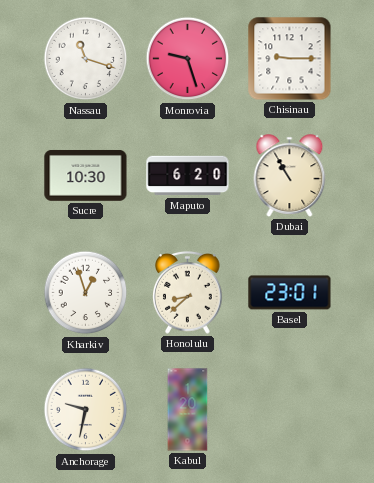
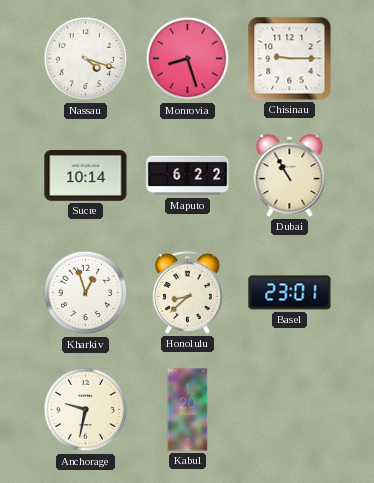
Nassau: 11:18 -> 4:18 (86, 59)
Monrovia: 9:27 -> 8:27 (188, 59)
Sucre: 10:30 -> 10:14 (86, 176)
Maputo: 6:20 -> 6:22 (188, 176)
